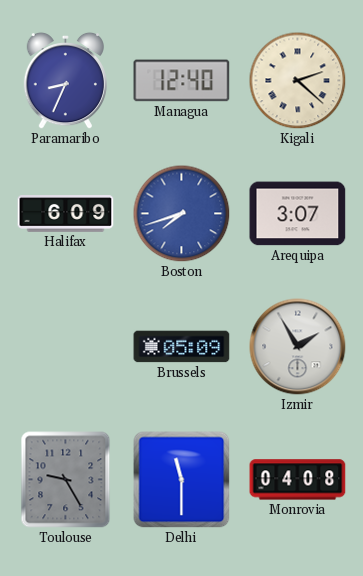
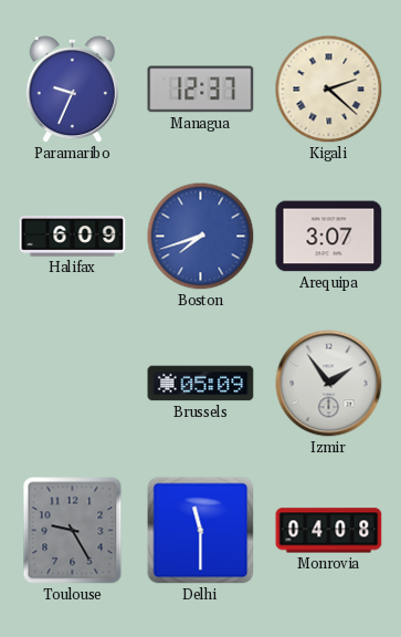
Paramaribo: 8:34 -> 9:34 (72, 90)
Managua: 12:40 -> 12:37 (201, 90)
Izmir: 1:55 -> 1:54 (329, 384)
